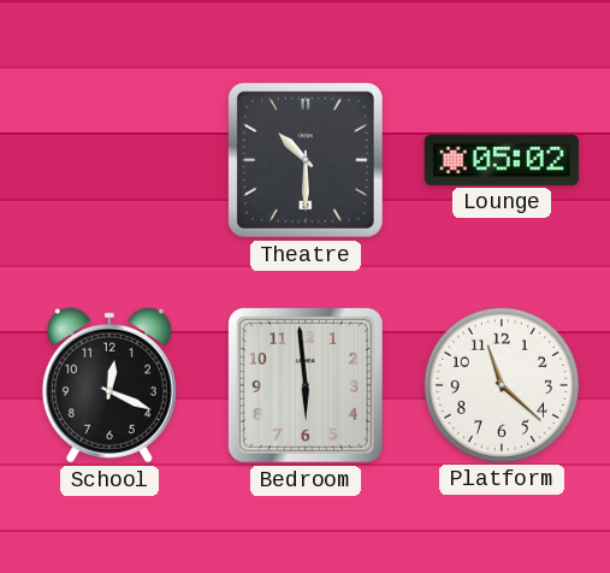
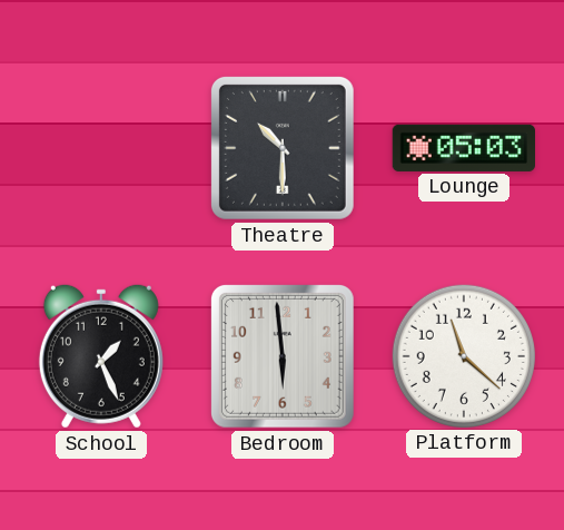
Lounge: 05:02 -> 05:03 (463, 148)
School: 12:19 -> 1:26 (101, 356)
